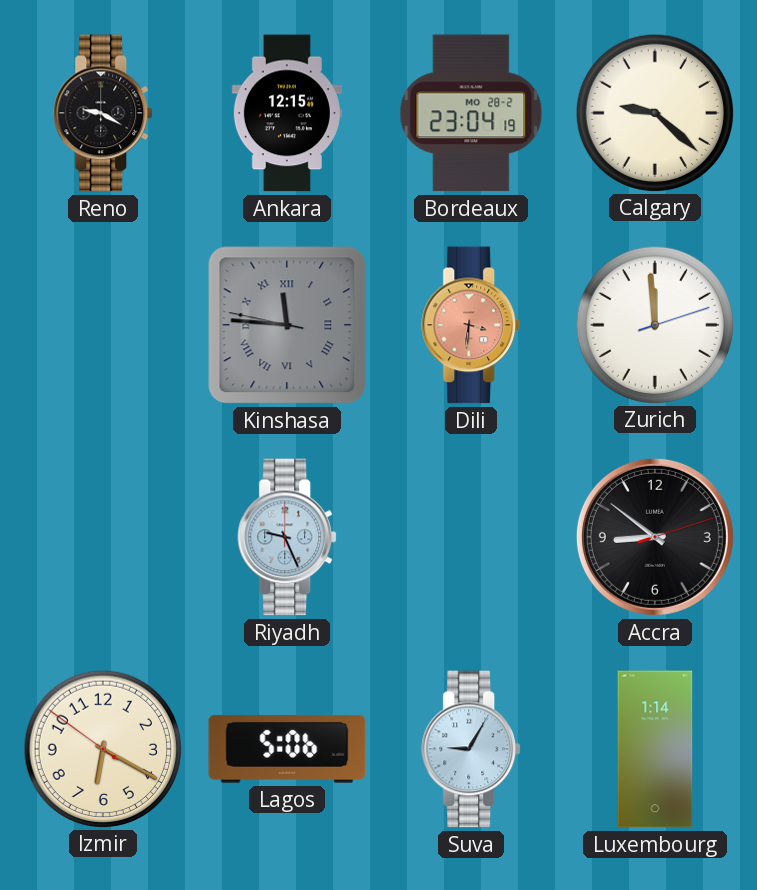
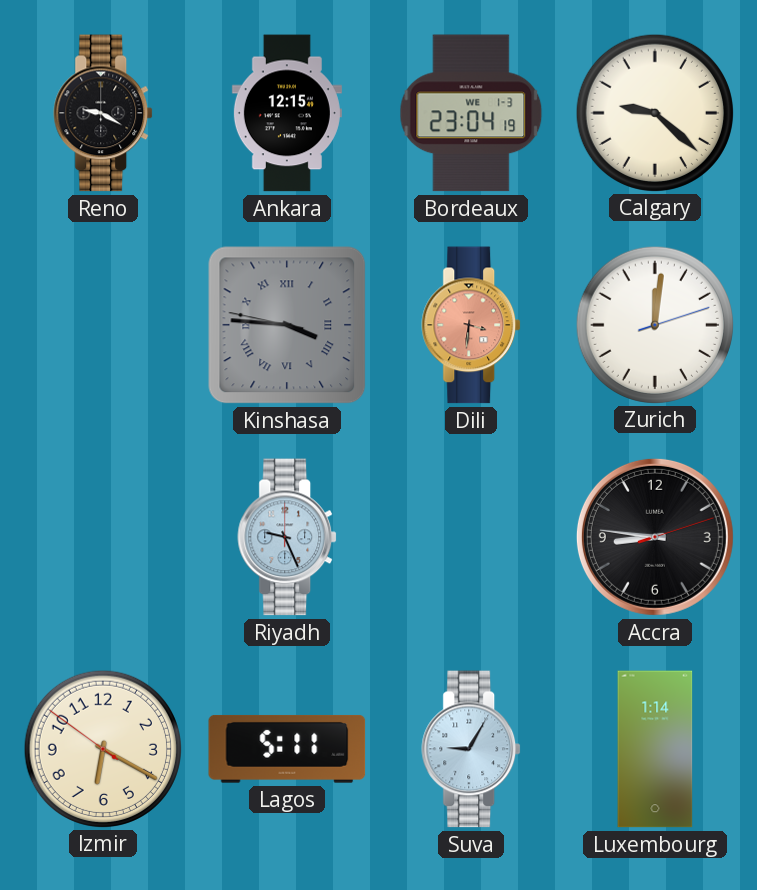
Bordeaux date: MO 28-2 -> WE 1-3 (471, 113)
Kinshasa: 11:45 -> 3:45 (287, 325)
Zurich: 11:59 -> 12:01 (654, 324)
Accra: 8:51 -> 8:46 (655, 537)
Lagos: 5:06 -> 5:11 (287, 749)
